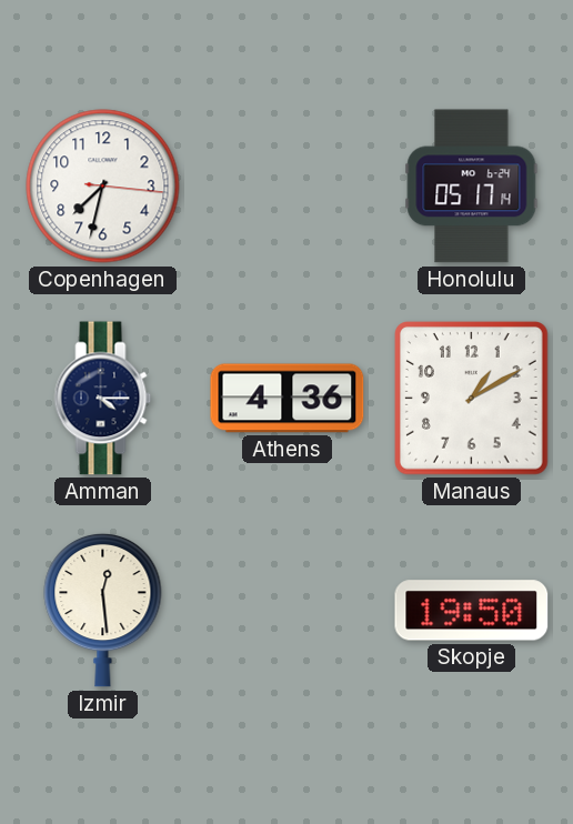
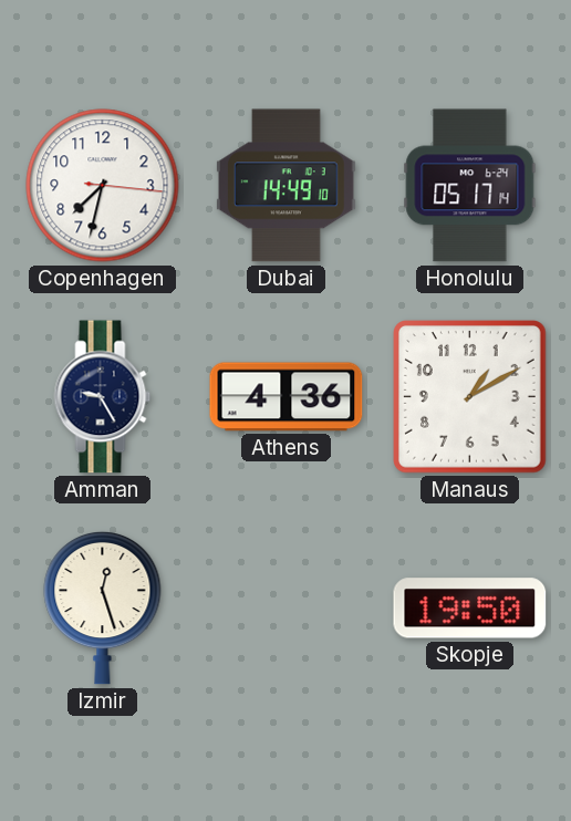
Dubai: none -> 14:49 (285, 186)
Amman: 4:15 -> 9:25 (103, 397)
Izmir: 12:29 -> 12:27 (103, 607)
